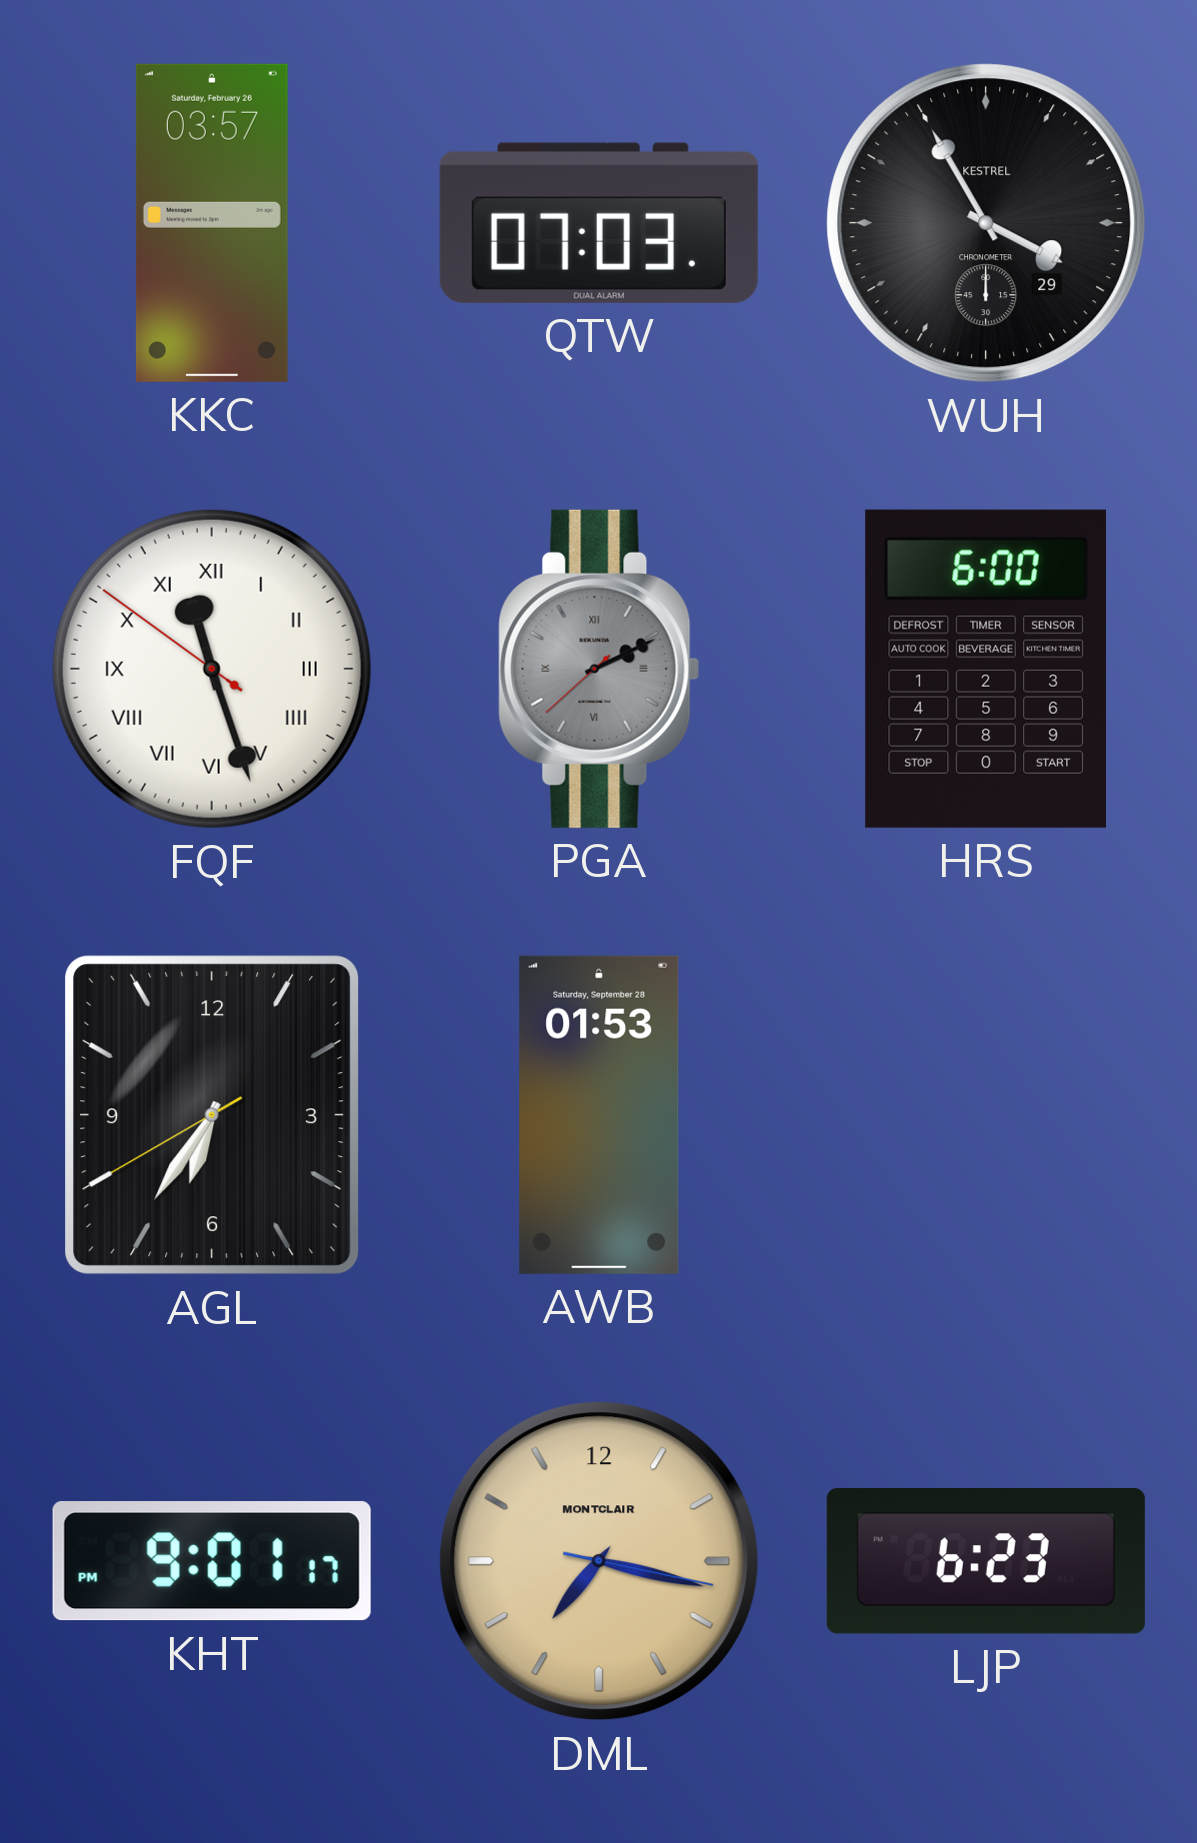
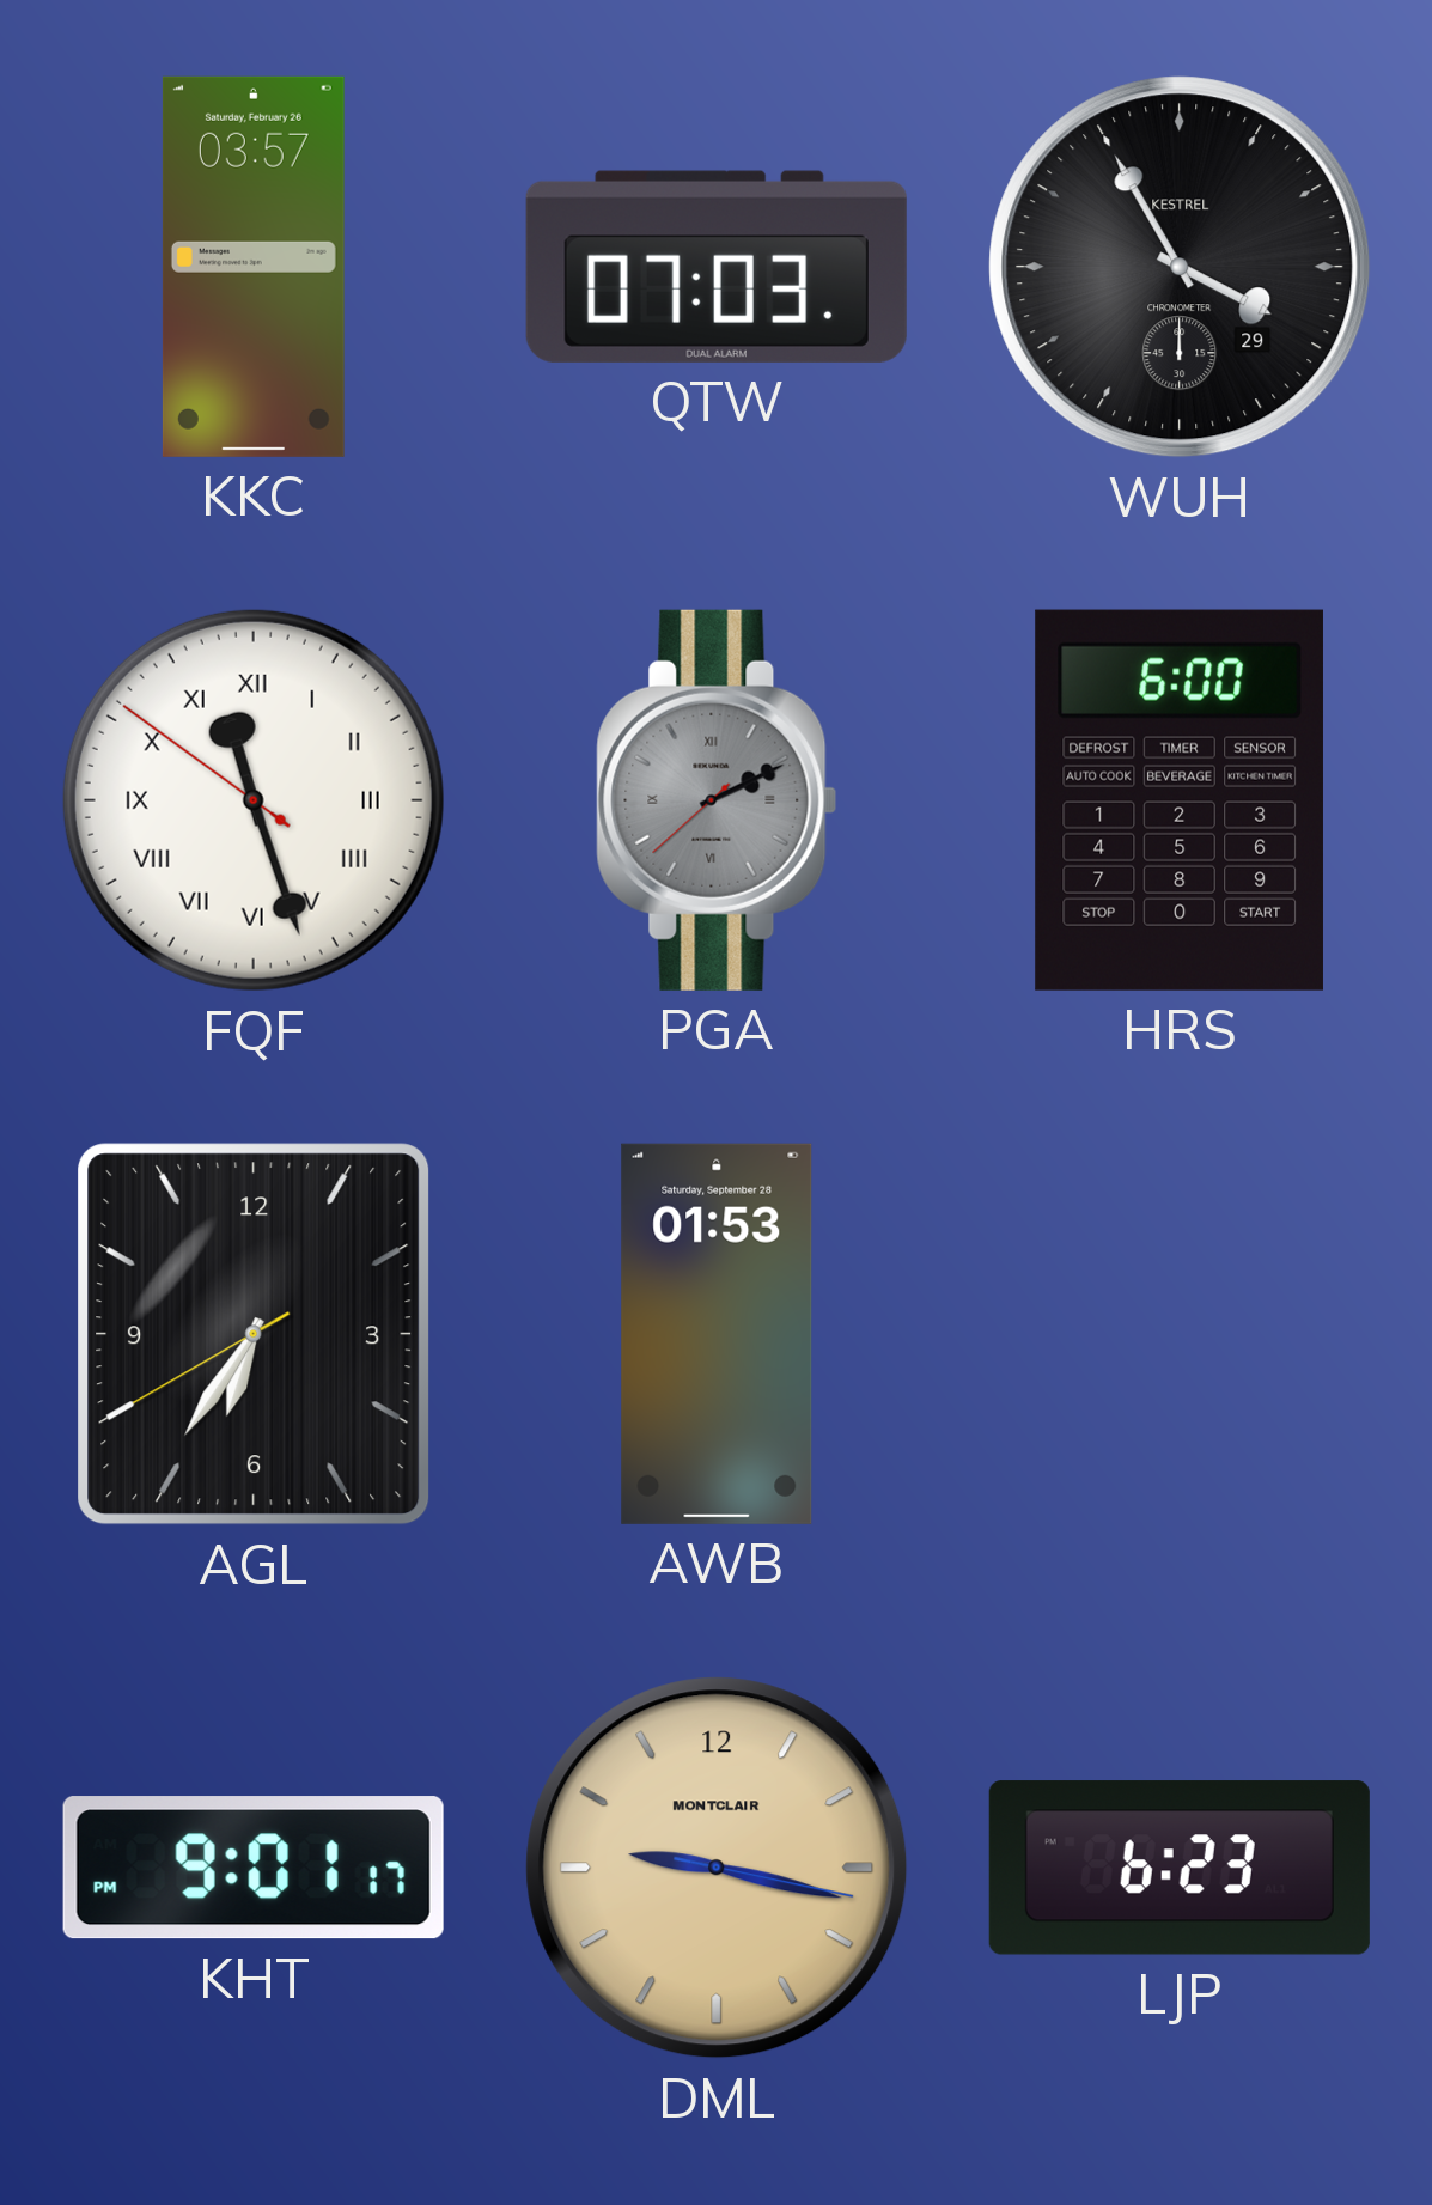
DML: 7:17 -> 9:17 (717, 1868)
